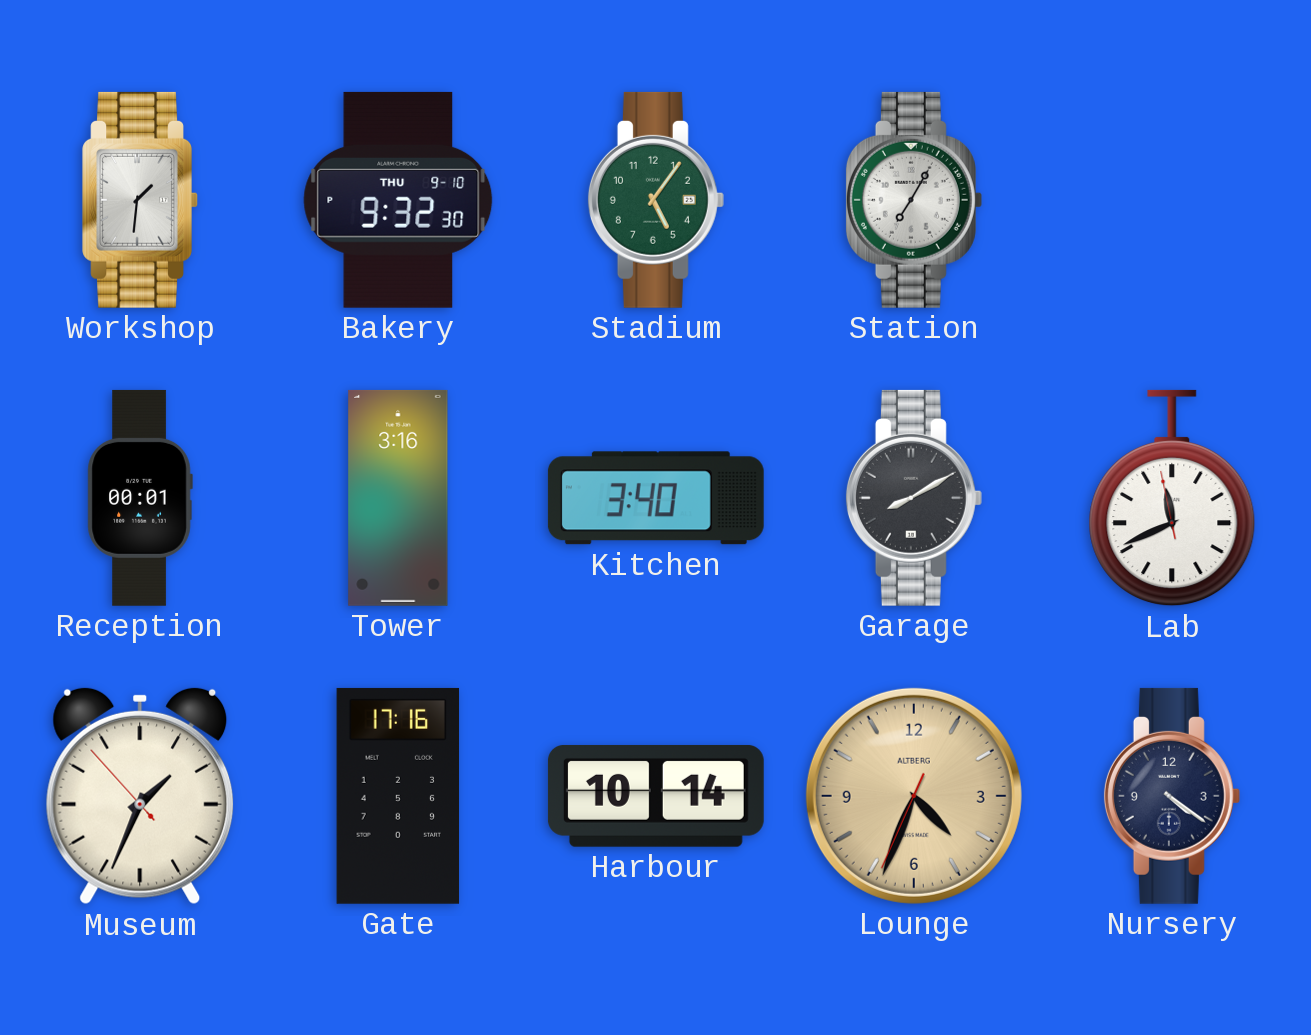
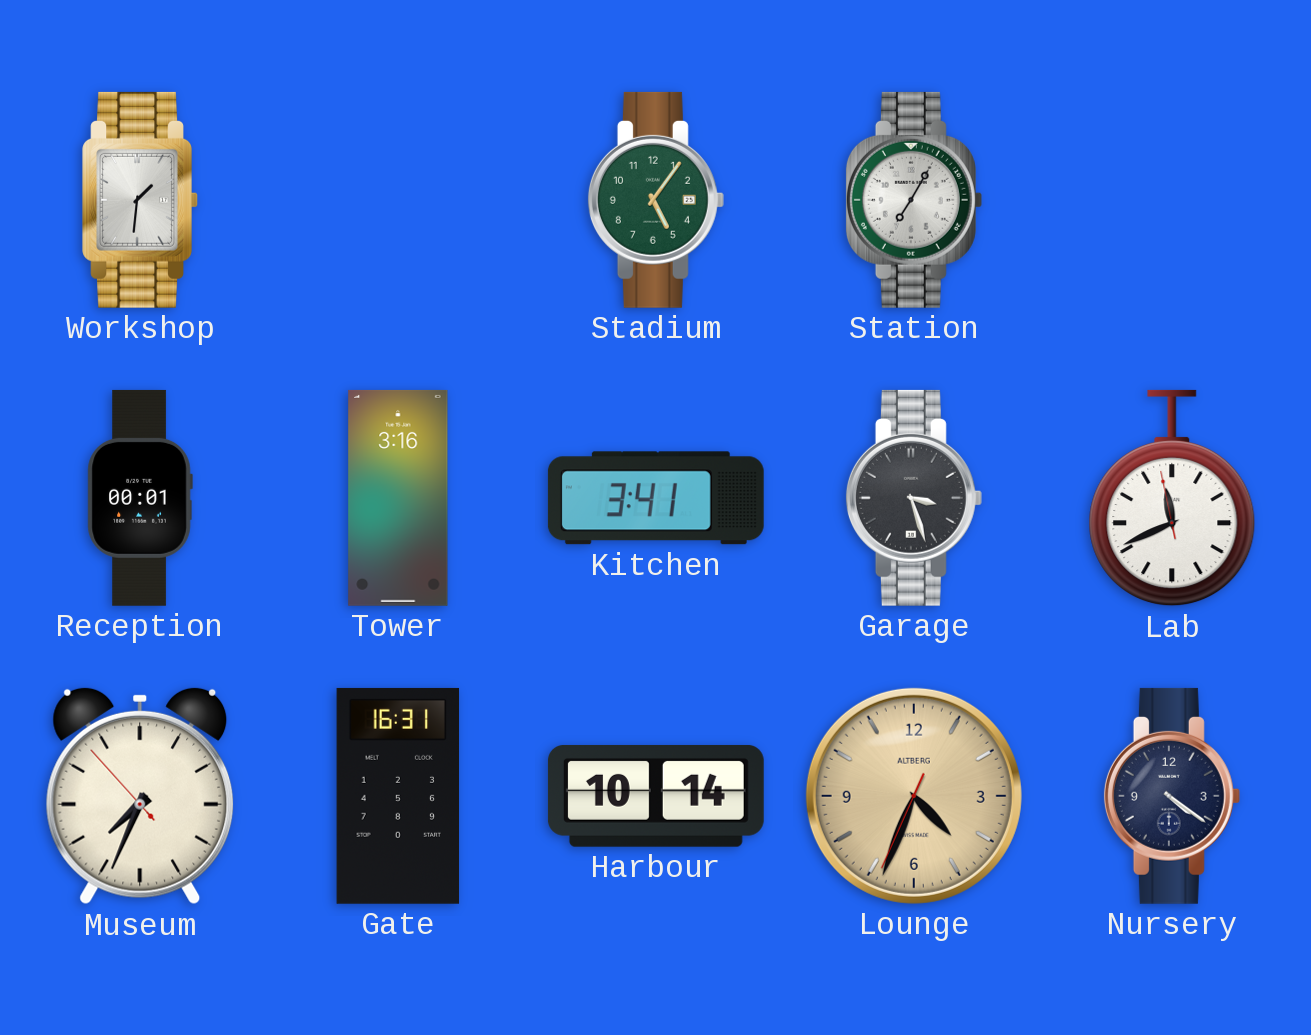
Bakery: 9:32 -> none (398, 200)
Kitchen: 3:40 -> 3:41 (656, 498)
Garage: 8:10 -> 3:27 (914, 498)
Museum: 1:33 -> 7:33 (140, 796)
Gate: 17:16 -> 16:31 (398, 796)
